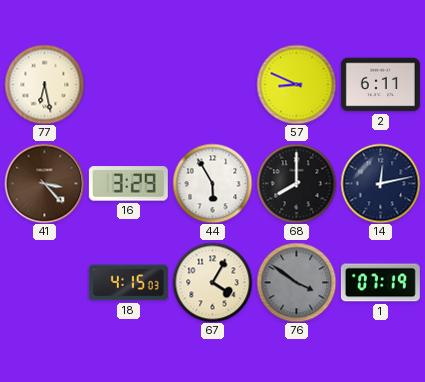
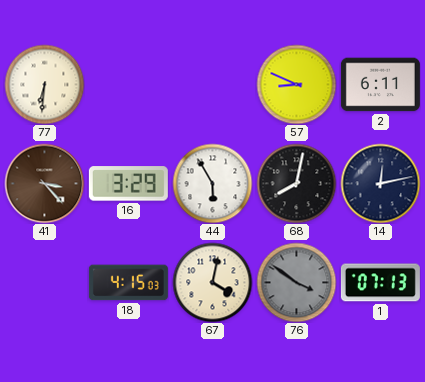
77: 6:28 -> 6:31 (44, 84)
68: 8:00 -> 8:02 (296, 183)
67: 4:05 -> 4:02 (212, 282)
1: 07:19 -> 07:13 (380, 283)
